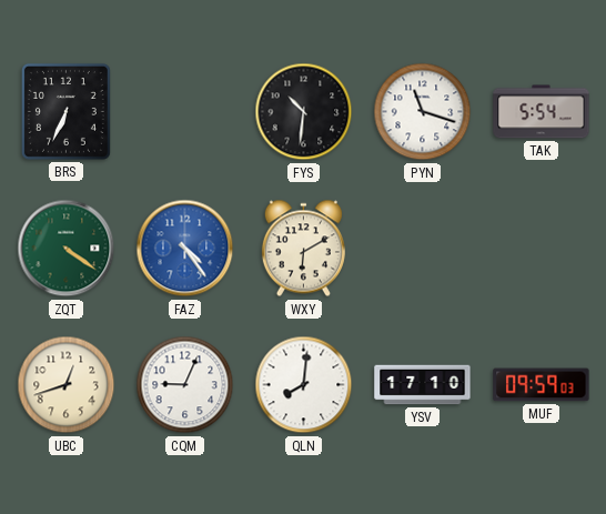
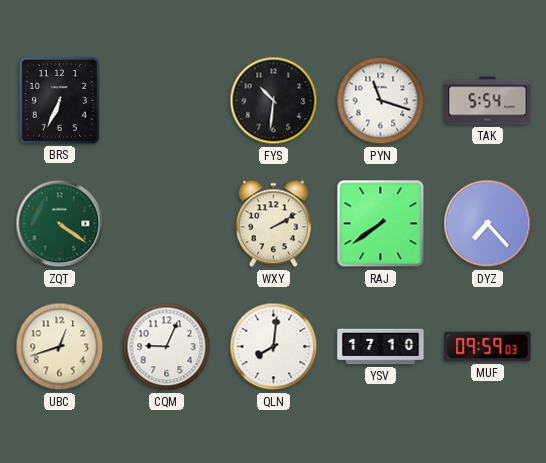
FAZ: 4:24 -> none (185, 249)
WXY: 6:10 -> 2:10 (273, 224)
RAJ: none -> 7:39 (381, 224)
DYZ: none -> 7:23 (488, 224)
